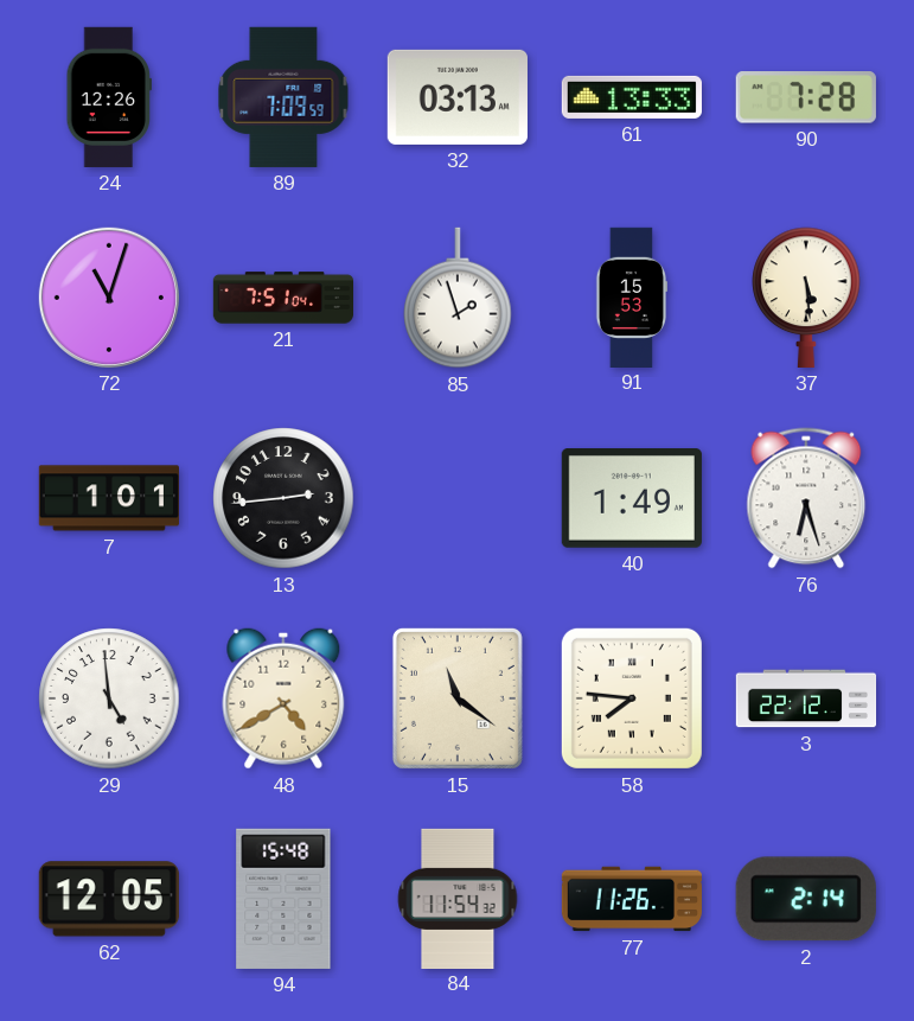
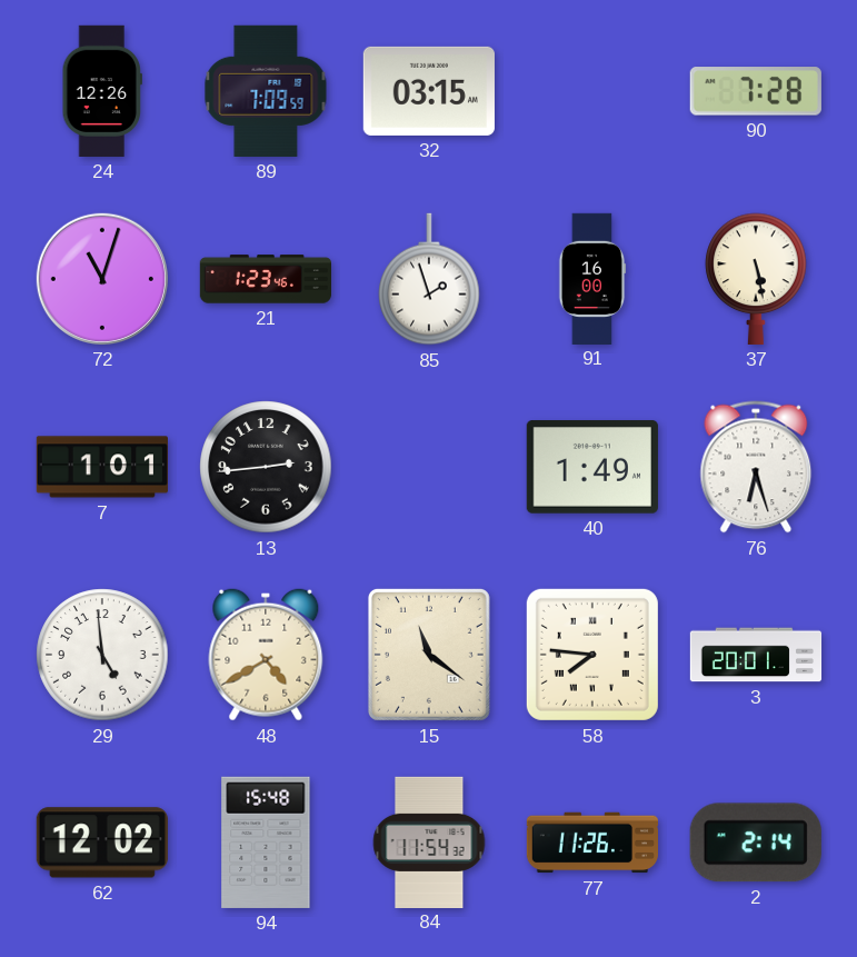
32: 03:13 -> 03:15 (429, 91)
61: 13:33 -> none (631, 97)
21: 7:51 -> 1:23 (265, 279)
91: 15:53 -> 16:00 (592, 278)
37: 5:29 -> 5:28 (756, 279)
3: 22:12 -> 20:01 (756, 655)
62: 12:05 -> 12:02 (102, 843)
